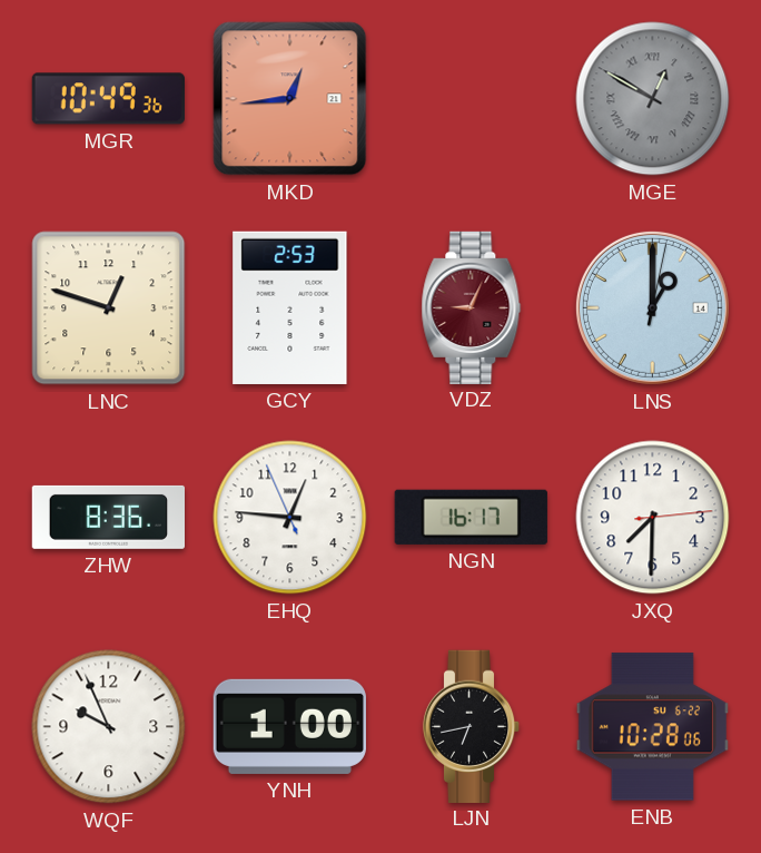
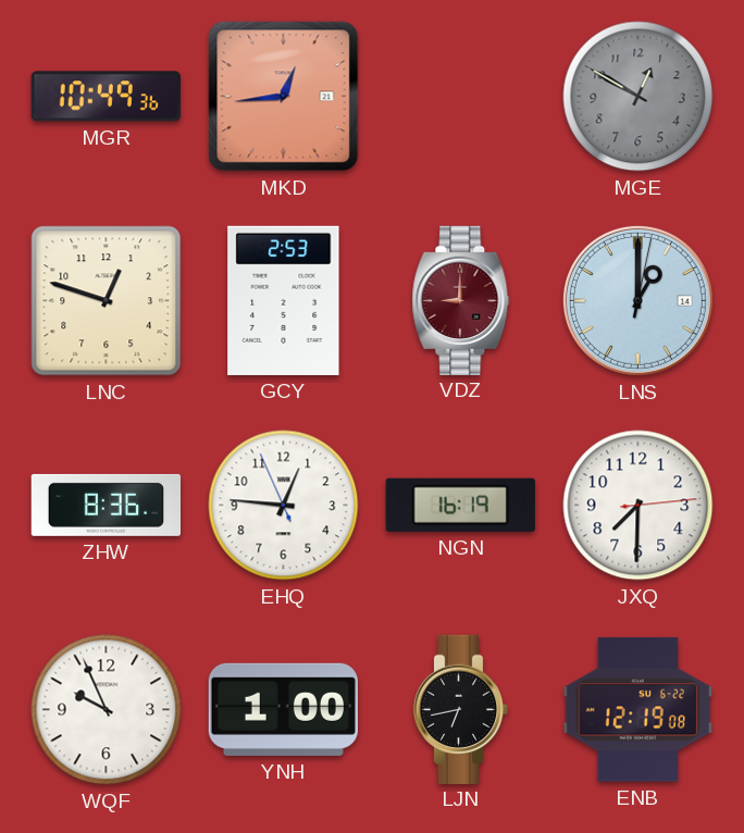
MGE numerals: Roman -> Arabic (638, 97)
VDZ: 9:04 -> 9:00 (461, 300)
NGN: 16:17 -> 16:19 (460, 505)
ENB: 10:28 -> 12:19 (637, 710)
